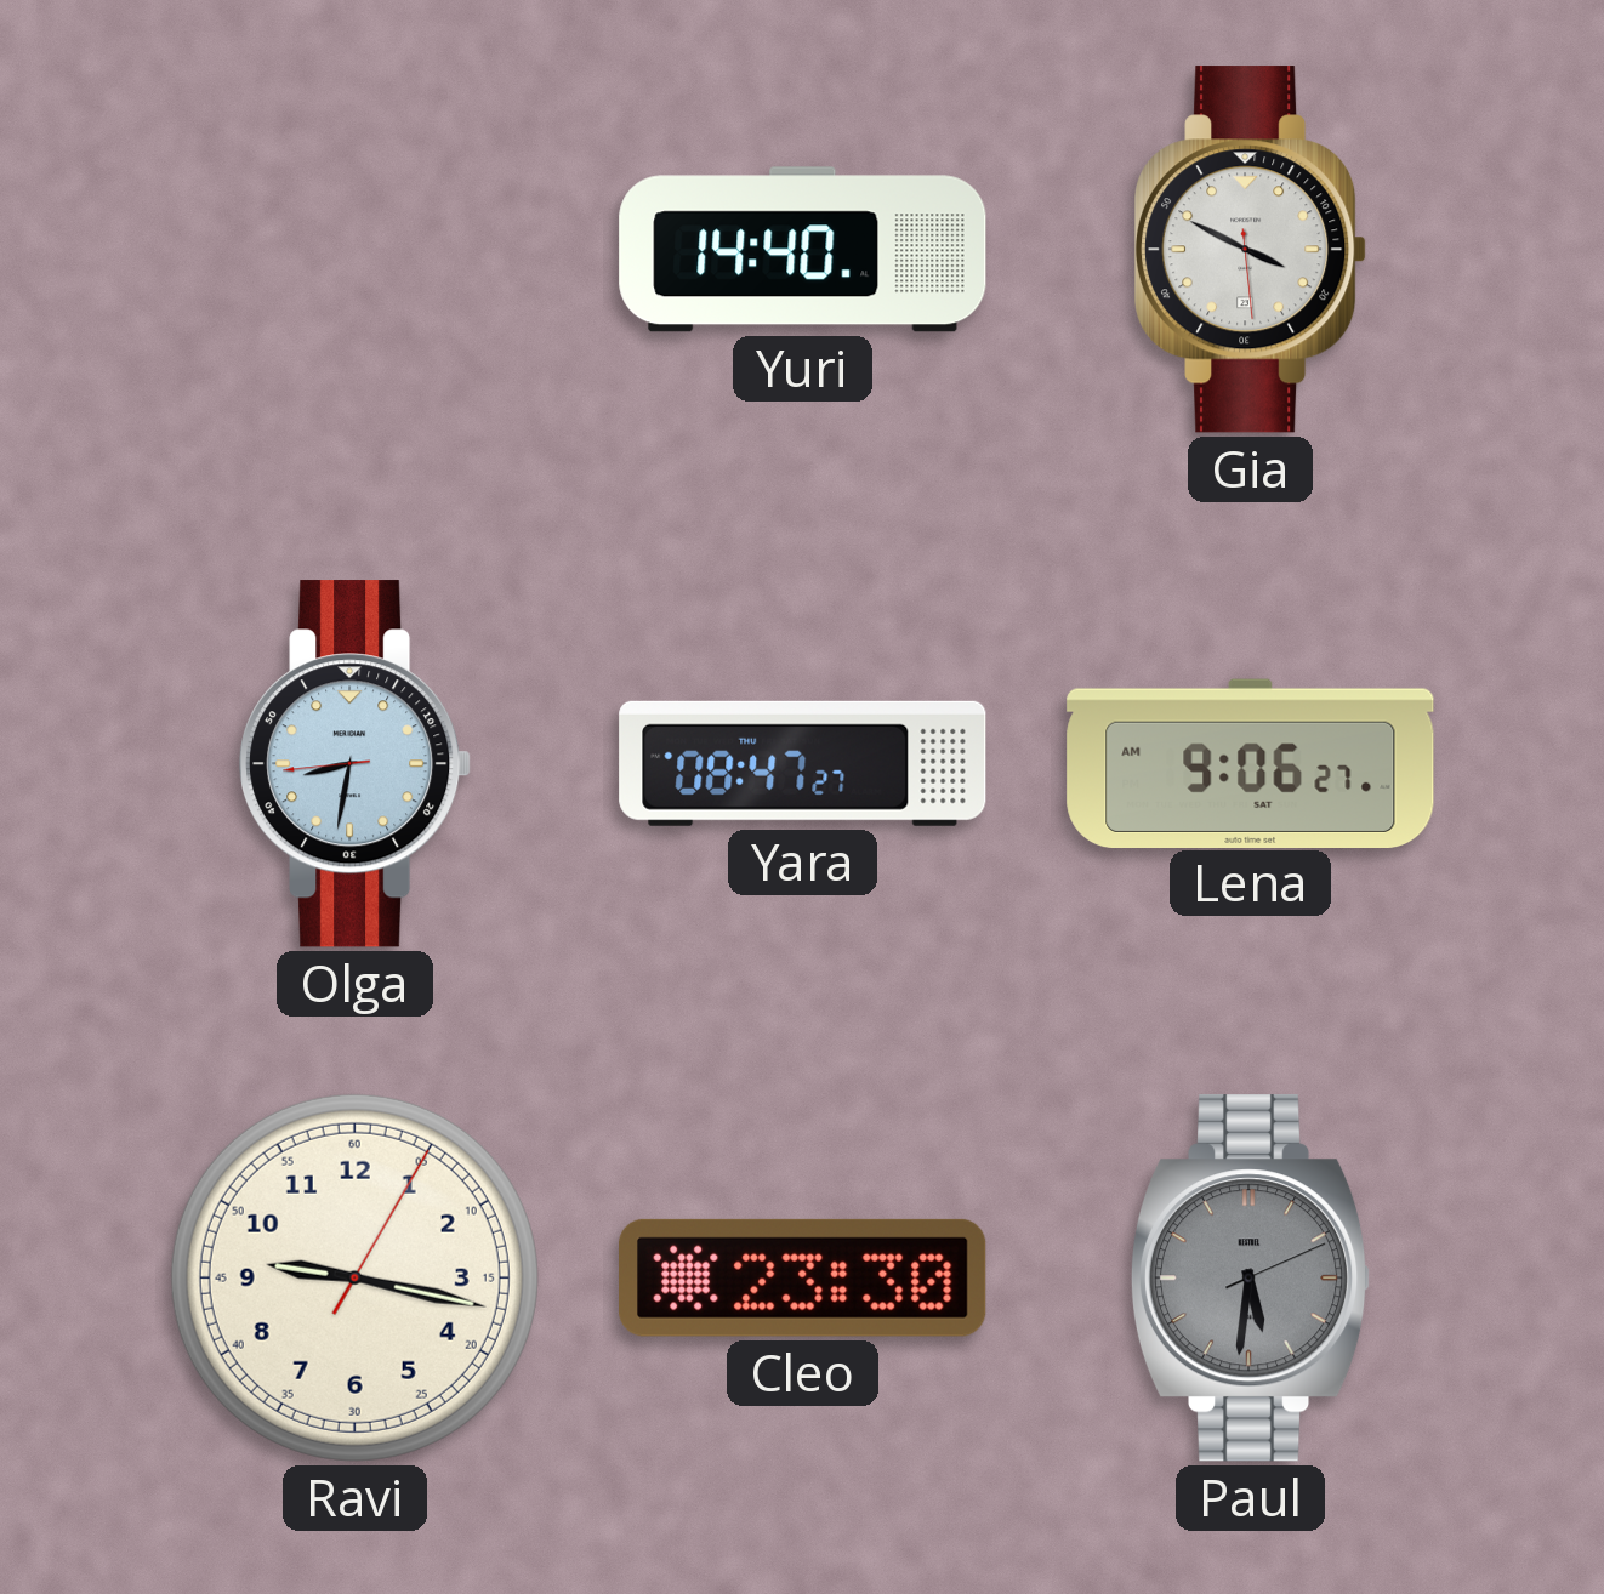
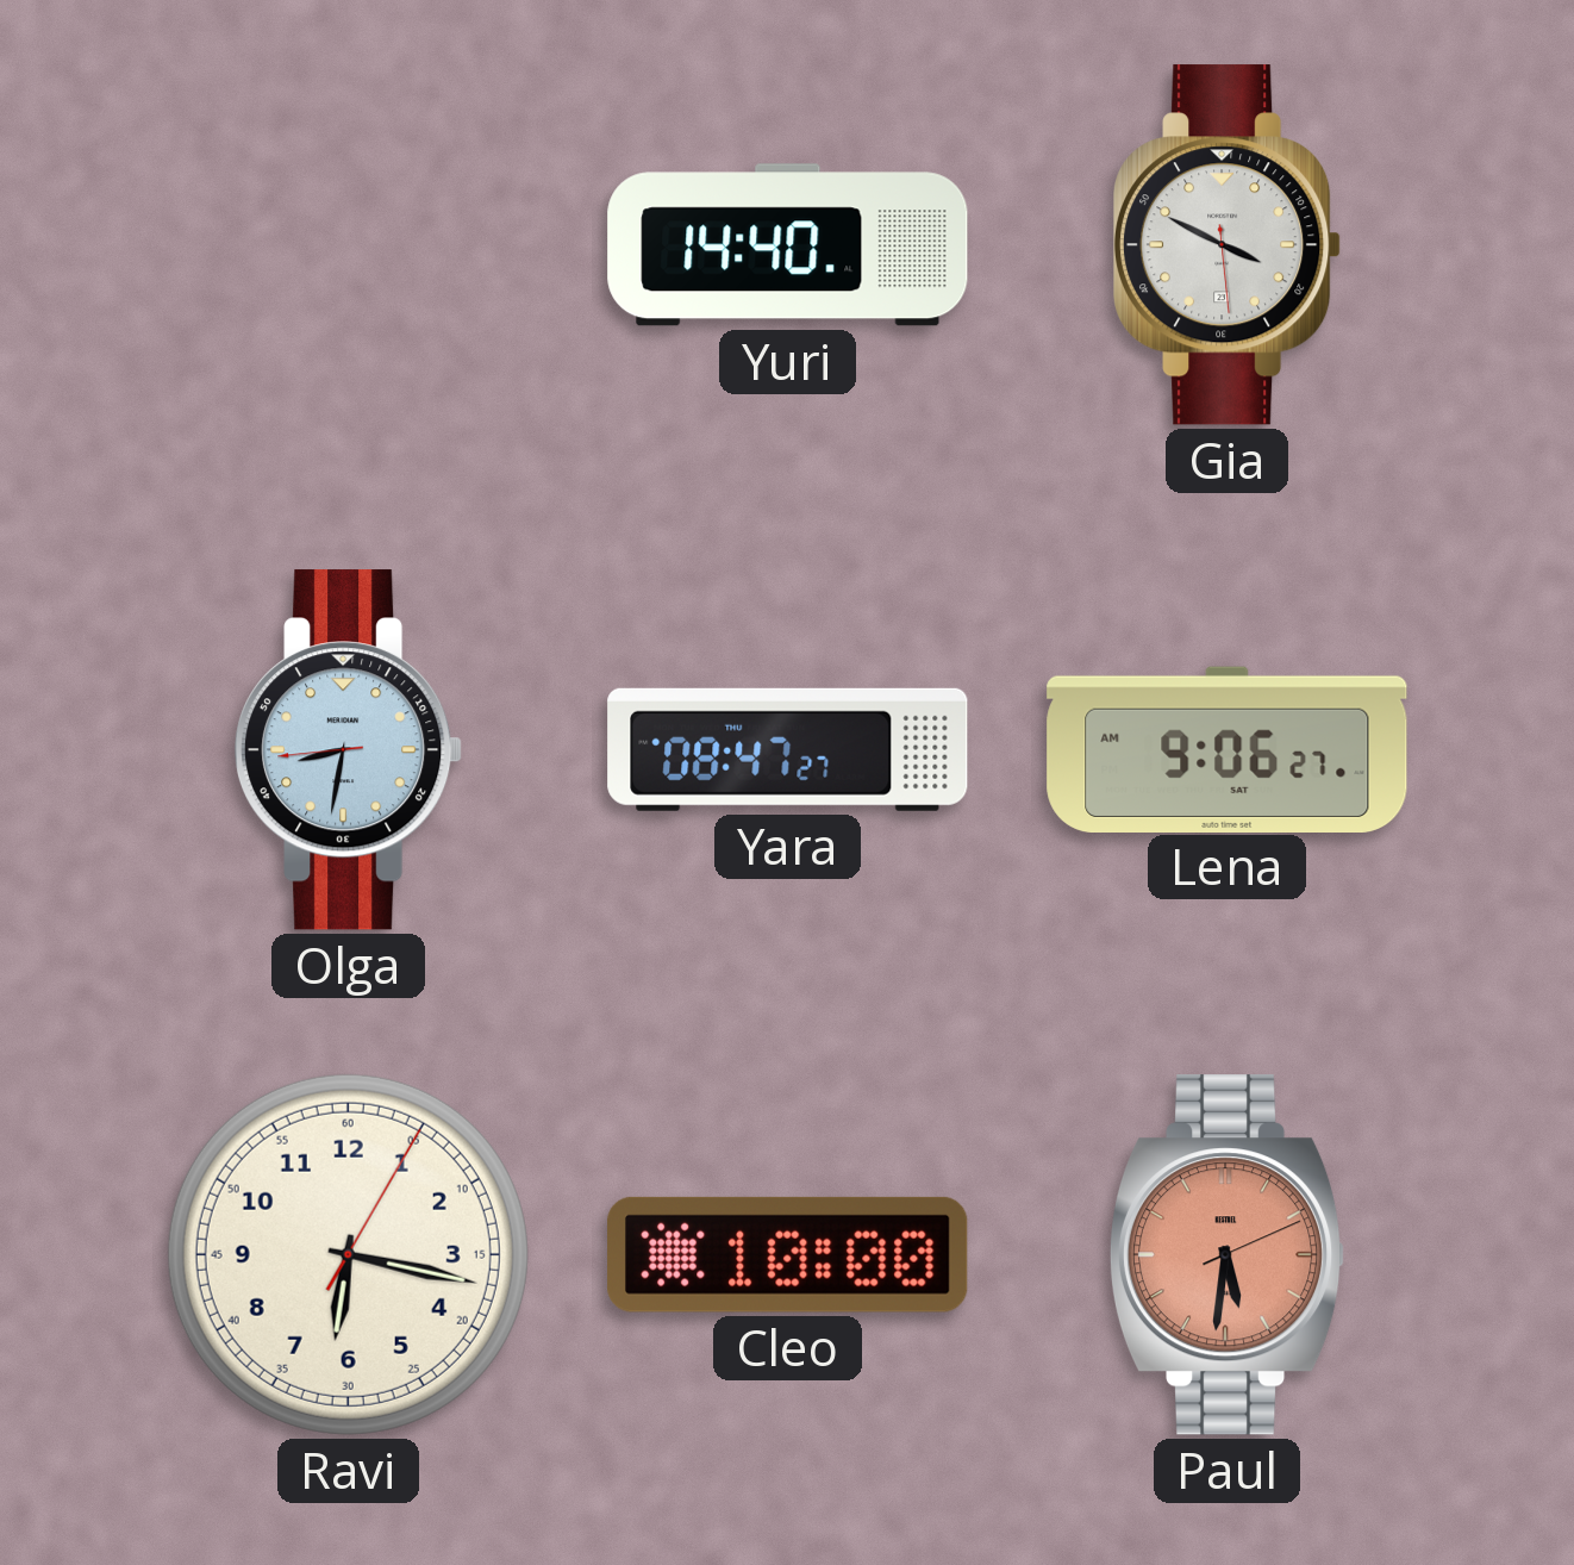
Ravi: 9:17 -> 6:17 (348, 1254)
Cleo: 23:30 -> 10:00 (788, 1254)
Paul dial: grey -> salmon (1228, 1255)
